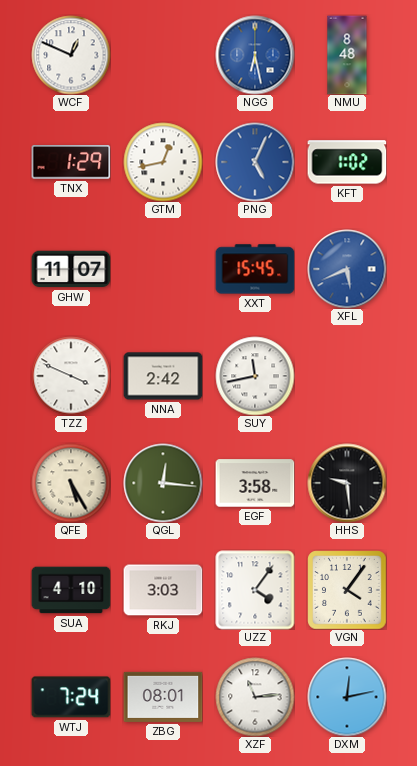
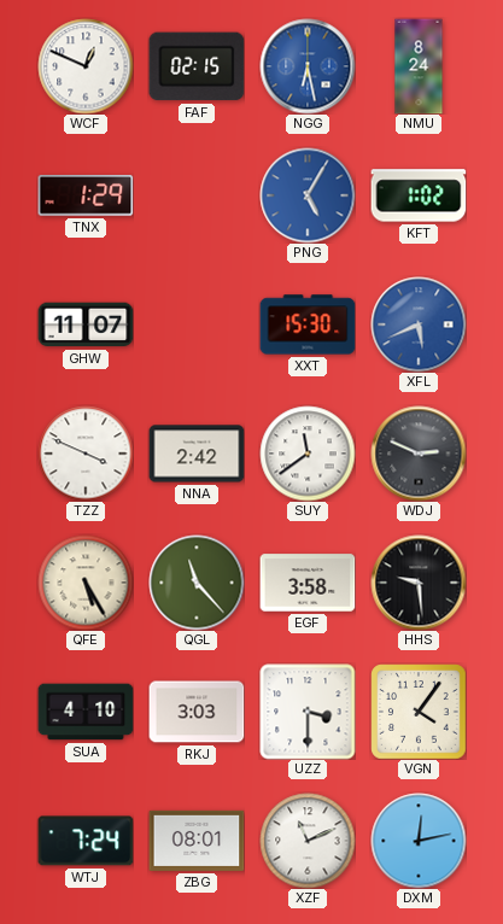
FAF: none -> 02:15 (197, 66)
NMU: 8:48 -> 8:24 (419, 66)
GTM: 12:43 -> none (163, 162)
PNG: 5:04 -> 5:05 (308, 195)
XXT: 15:45 -> 15:30 (308, 324)
SUY: 11:43 -> 11:39 (308, 454)
WDJ: none -> 2:49 (419, 454)
QGL: 12:16 -> 11:23 (197, 583)
UZZ: 4:06 -> 3:30 (308, 712)
XZF: 11:14 -> 11:11 (308, 841)
